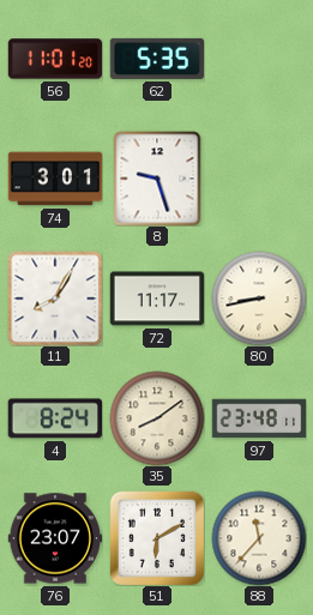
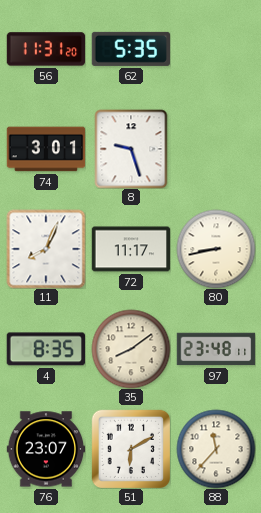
56: 11:01 -> 11:31 (46, 49)
11: 8:05 -> 8:04 (46, 249)
4: 8:24 -> 8:35 (45, 349)
